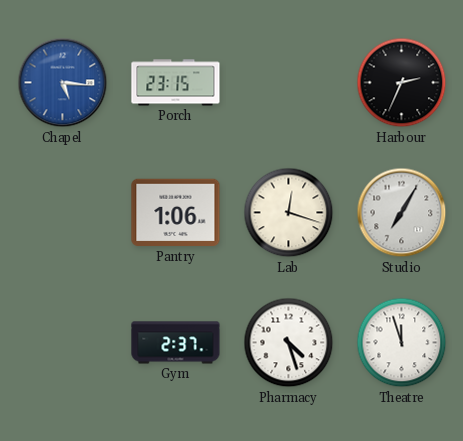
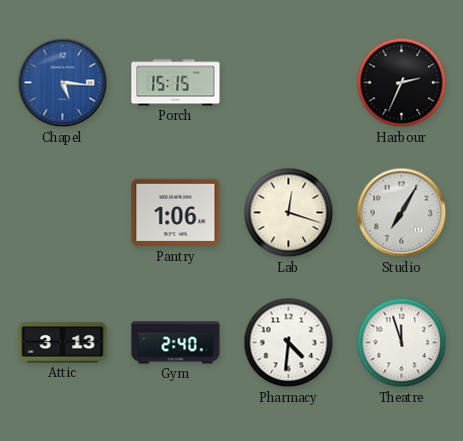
Porch: 23:15 -> 15:15 (176, 83)
Attic: none -> 3:13 (63, 343)
Gym: 2:37 -> 2:40 (176, 343)
Pharmacy: 4:27 -> 4:31 (289, 343)
